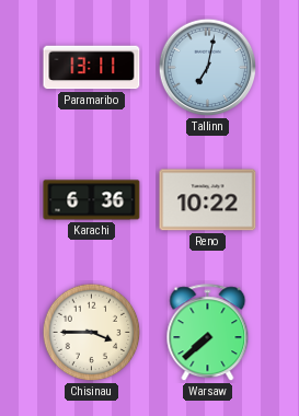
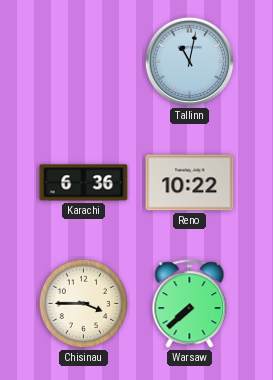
Paramaribo: 13:11 -> none (92, 68)
Tallinn: 7:02 -> 11:02 (190, 62)
